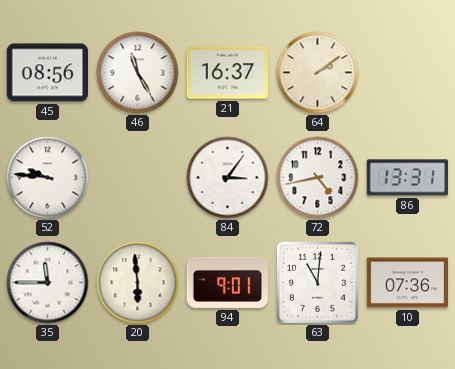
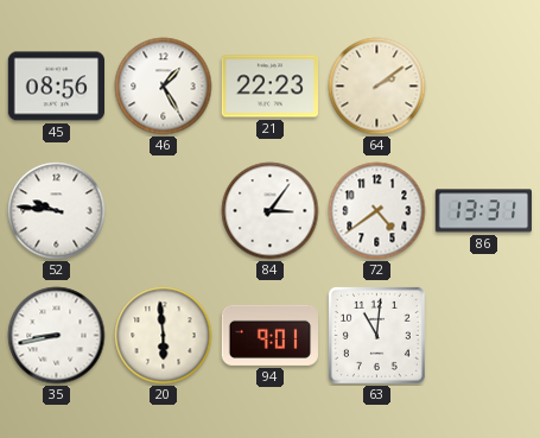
46: 11:25 -> 1:25 (164, 87)
21: 16:37 -> 22:23 (271, 87)
72: 4:43 -> 4:39 (377, 211)
35: 11:45 -> 8:43 (57, 336)
10: 07:36 -> none (408, 283)
